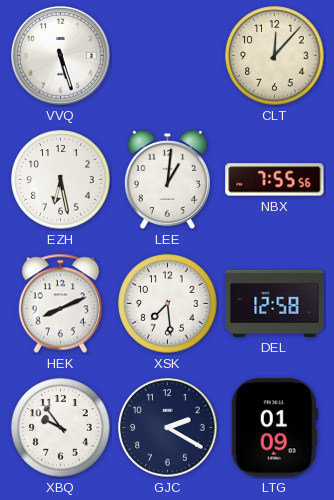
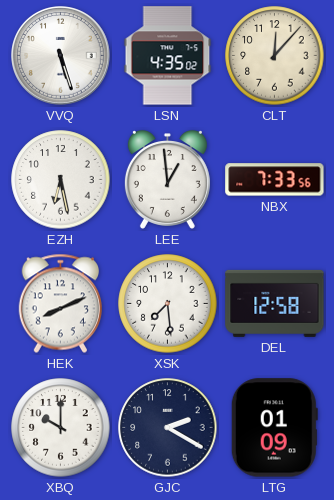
LSN: none -> 4:35 (168, 56)
LEE: 1:01 -> 12:59 (167, 180)
NBX: 7:55 -> 7:33 (275, 180)
XBQ: 9:54 -> 10:00 (61, 428)
